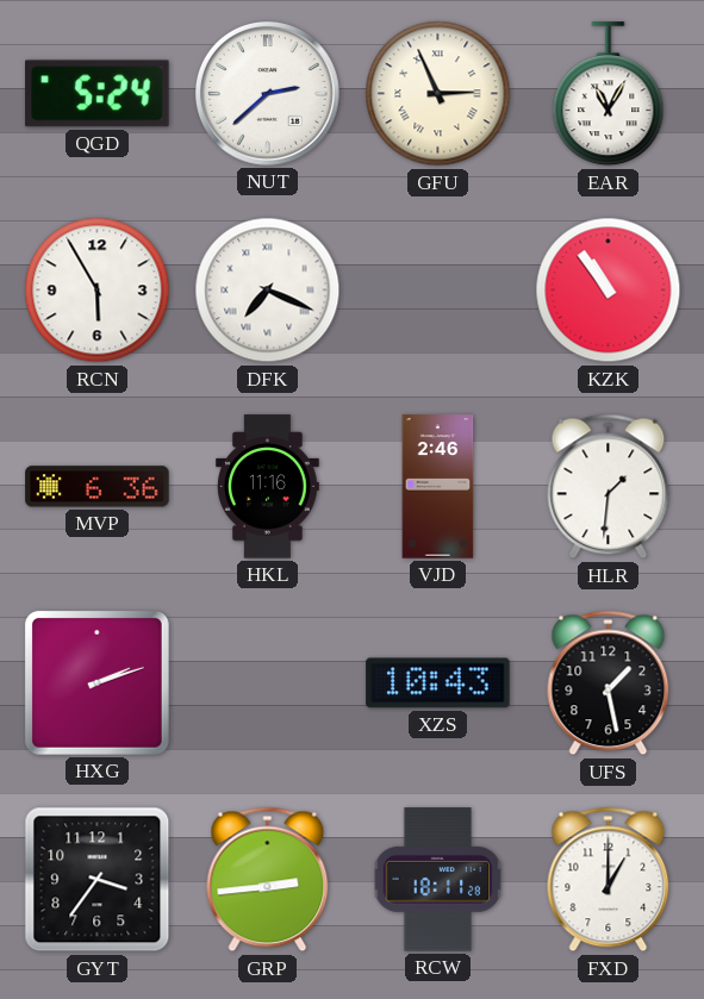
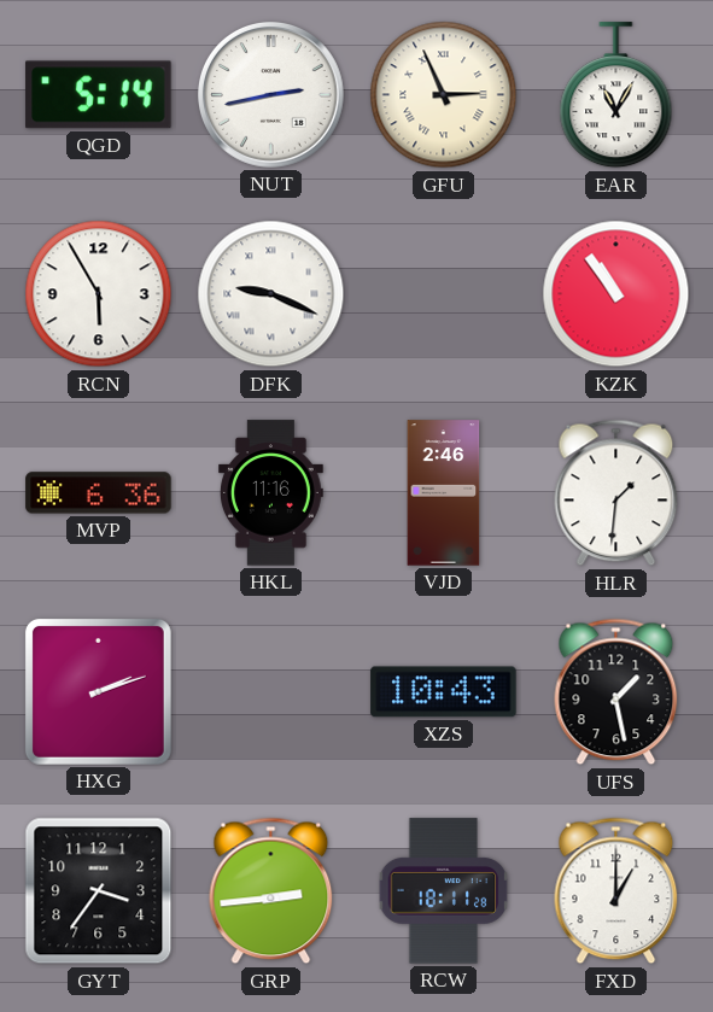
QGD: 5:24 -> 5:14 (99, 95)
NUT: 2:38 -> 2:43 (270, 94)
DFK: 7:19 -> 9:19 (271, 294)
